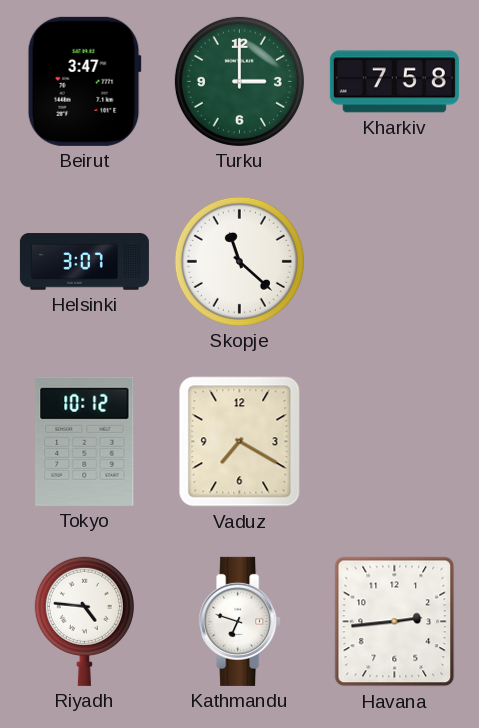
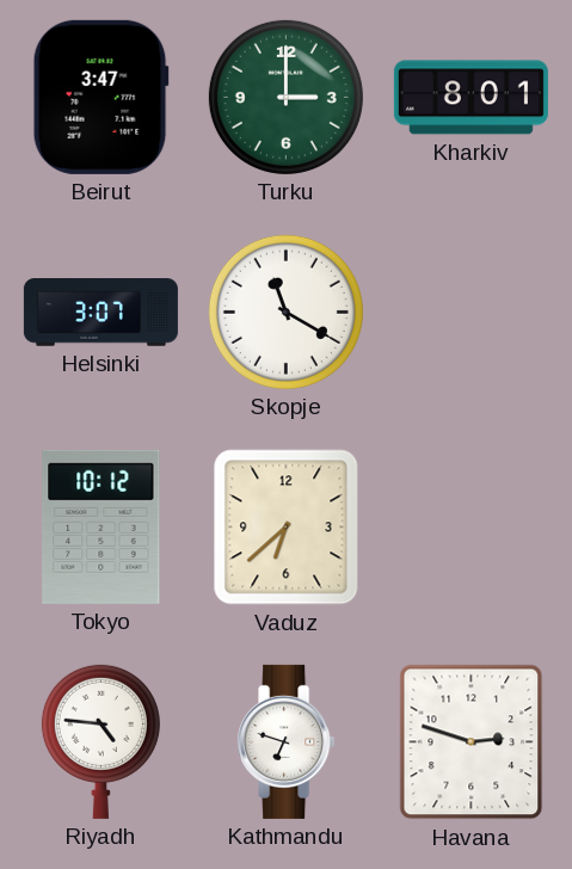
Kharkiv: 7:58 -> 8:01 (470, 98)
Skopje: 11:22 -> 11:20 (285, 312)
Vaduz: 7:20 -> 6:38 (287, 528)
Havana: 2:44 -> 2:48 (472, 742)
